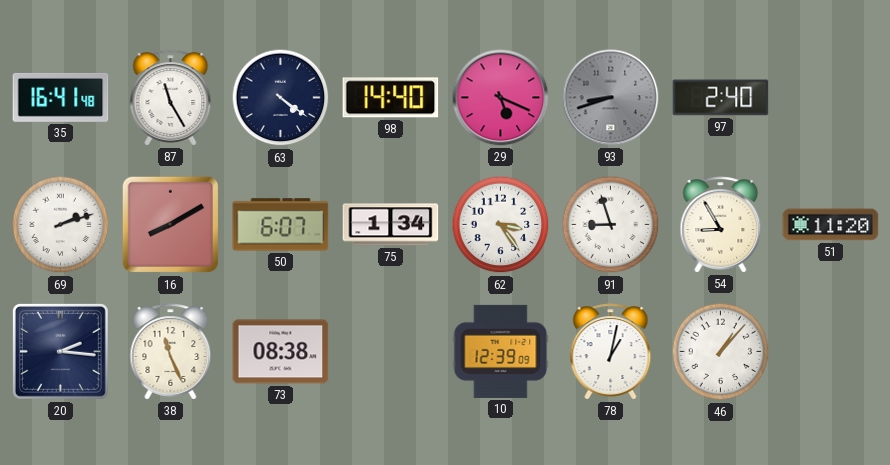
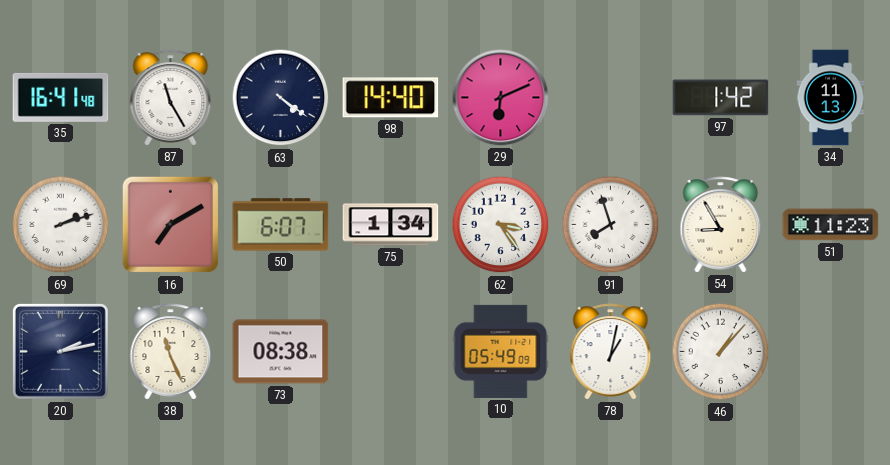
29: 5:19 -> 6:11 (501, 98)
93: 8:42 -> none (611, 98)
97: 2:40 -> 1:42 (721, 98)
34: none -> 11:13 (831, 98)
16: 8:10 -> 7:10 (171, 225)
91: 8:57 -> 7:57 (611, 225)
51: 11:20 -> 11:23 (831, 225)
20: 2:16 -> 2:13 (60, 351)
10: 12:39 -> 05:49 (501, 351)
